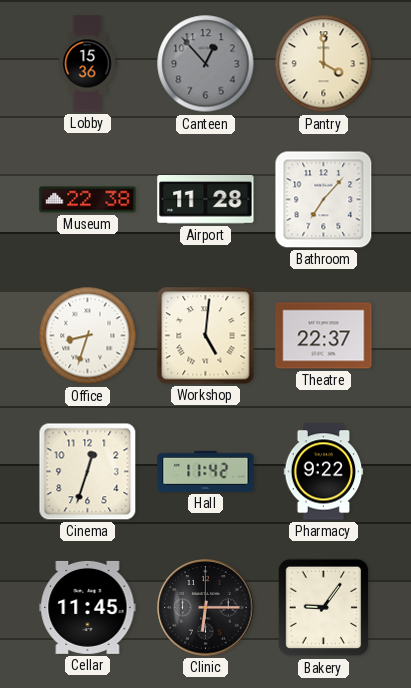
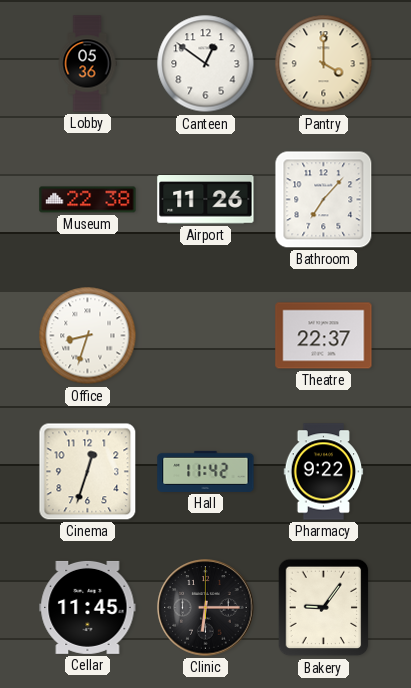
Lobby: 15:36 -> 05:36 (87, 64)
Canteen: 12:53 -> 12:51 (206, 64)
Canteen dial: grey -> white (206, 64)
Airport: 11:28 -> 11:26 (206, 200)
Workshop: 5:01 -> none (206, 336)
